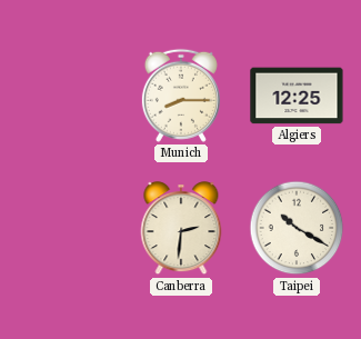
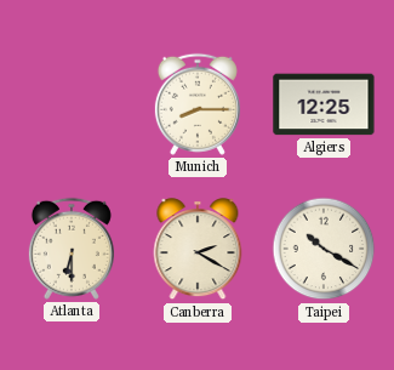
Atlanta: none -> 6:30 (72, 249)
Canberra: 2:31 -> 2:20 (198, 250)
